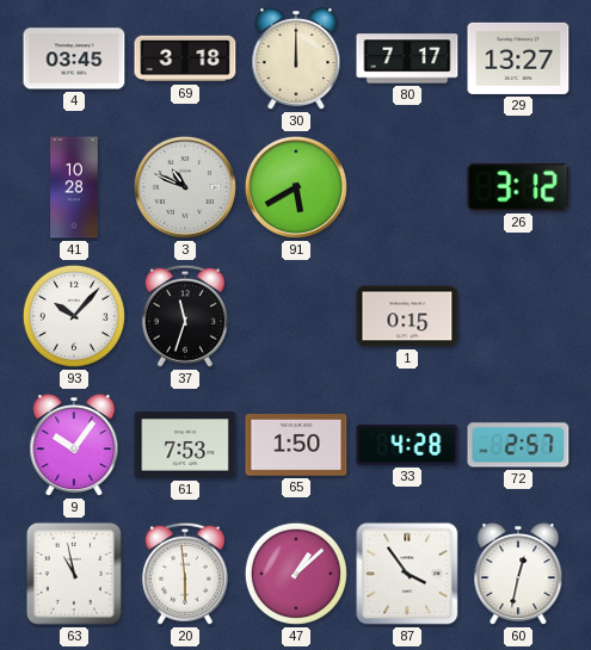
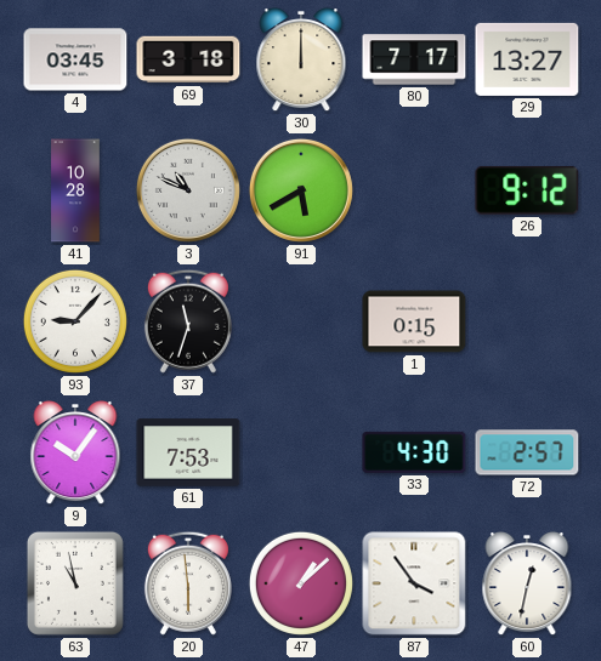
26: 3:12 -> 9:12 (527, 190)
93: 10:07 -> 9:07 (75, 321)
65: 1:50 -> none (296, 446)
33: 4:28 -> 4:30 (414, 452)
